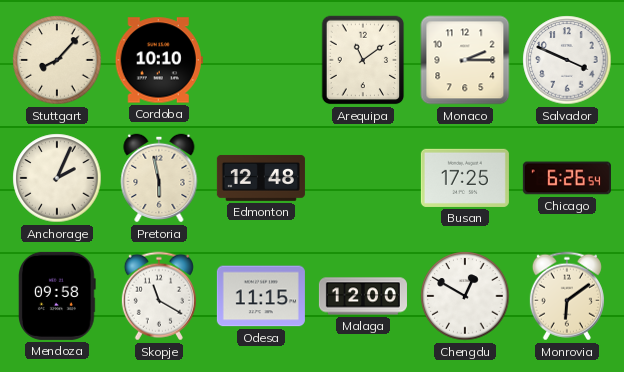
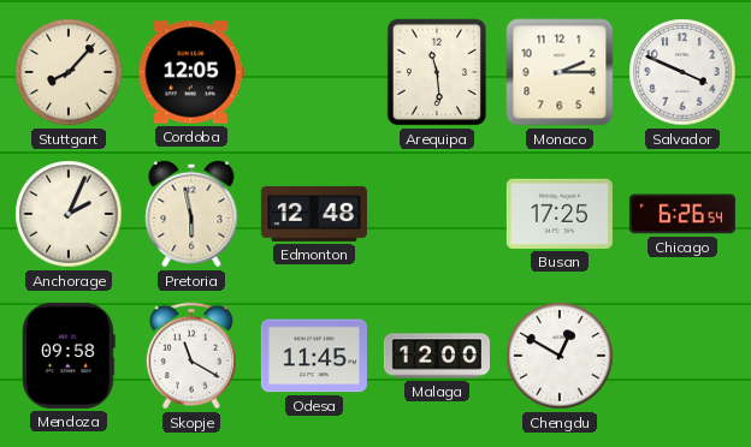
Cordoba: 10:10 -> 12:05 (191, 72)
Arequipa: 11:09 -> 11:29 (437, 72)
Odesa: 11:15 -> 11:45 (314, 356)
Monrovia: 6:09 -> none (567, 296)
